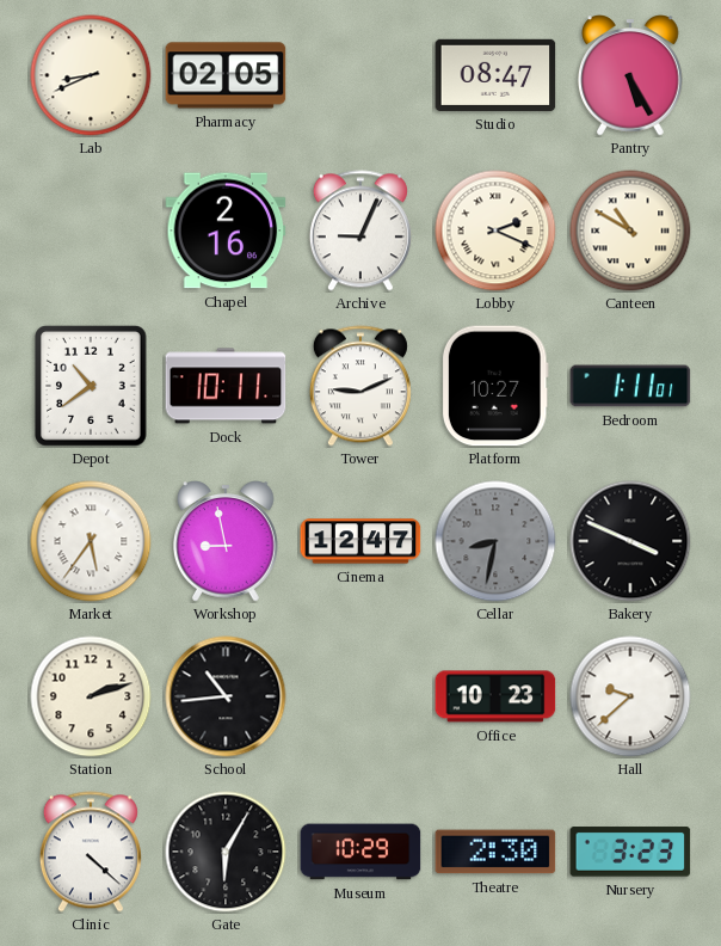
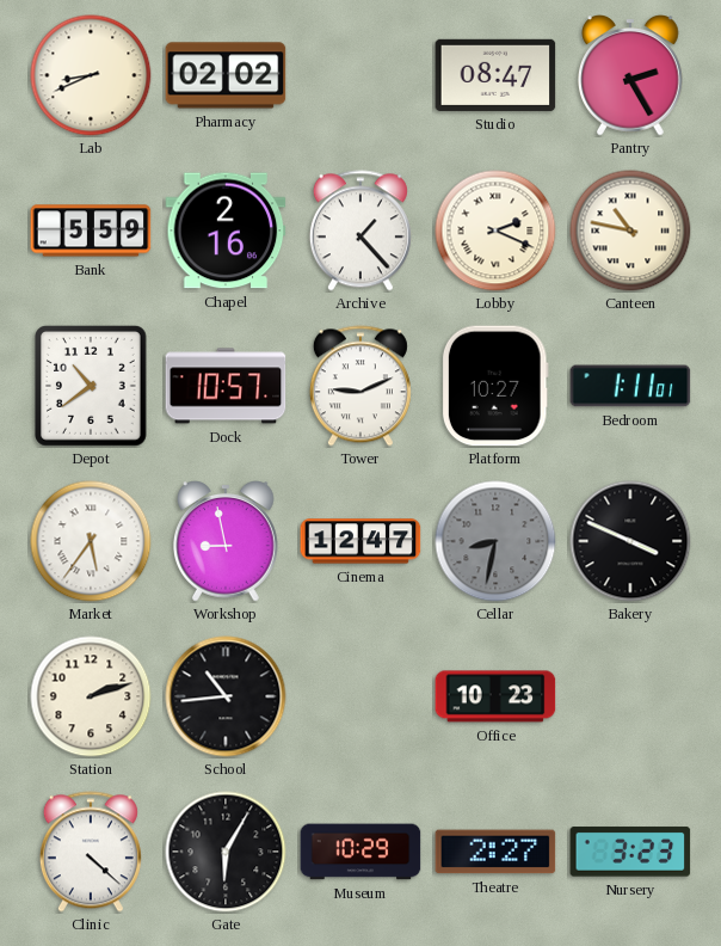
Pharmacy: 02:05 -> 02:02 (226, 75)
Pantry: 5:25 -> 2:25 (631, 75)
Bank: none -> 5:59 (91, 231)
Archive: 9:04 -> 1:23 (360, 231)
Canteen: 10:50 -> 10:47 (630, 231)
Dock: 10:11 -> 10:57 (226, 386)
Hall: 9:38 -> none (630, 696)
Theatre: 2:30 -> 2:27 (495, 852)
